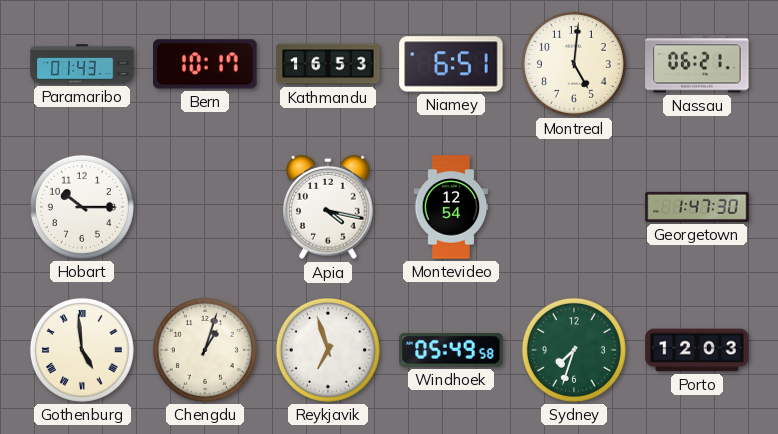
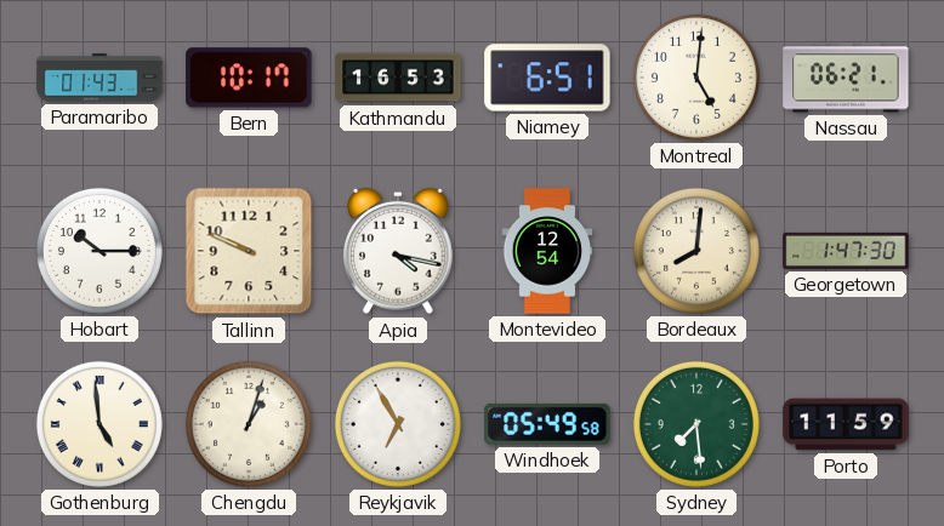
Tallinn: none -> 9:49 (249, 251)
Bordeaux: none -> 8:01 (696, 251)
Reykjavik: 6:57 -> 6:55 (398, 424)
Sydney: 7:33 -> 7:29 (696, 424)
Porto: 12:03 -> 11:59 (846, 424)
